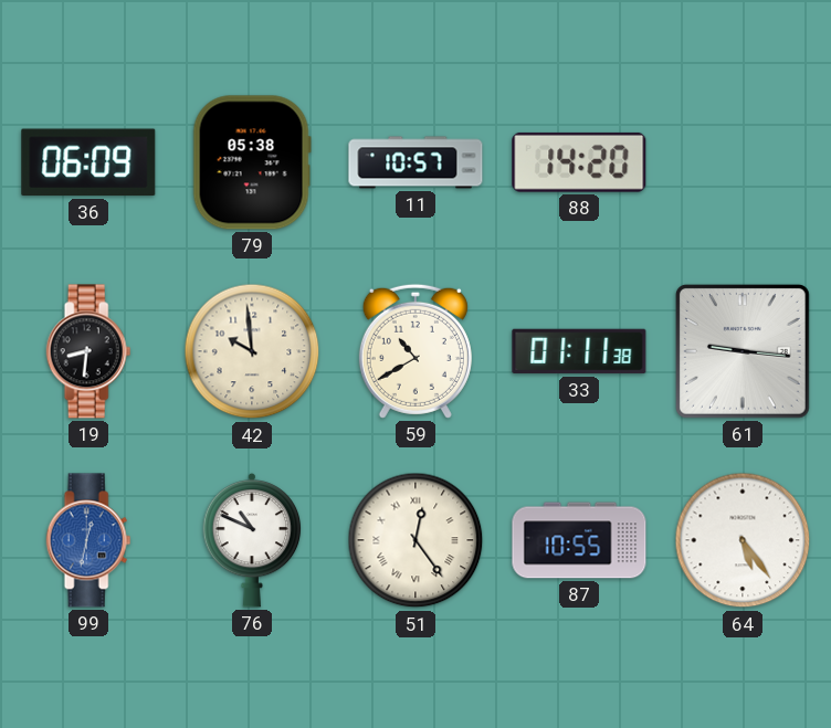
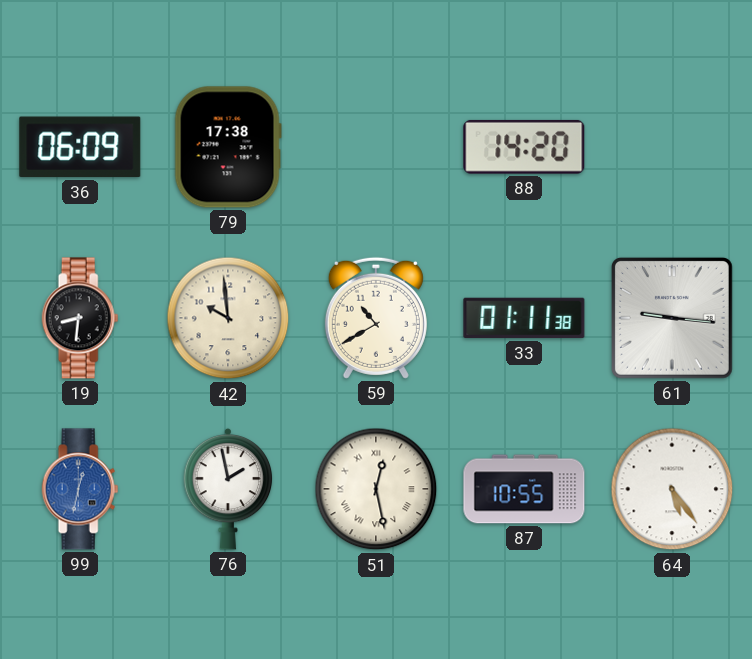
79: 05:38 -> 17:38 (228, 147)
11: 10:57 -> none (415, 162)
76: 10:49 -> 1:58 (228, 489)
51: 12:24 -> 12:28 (376, 489)
